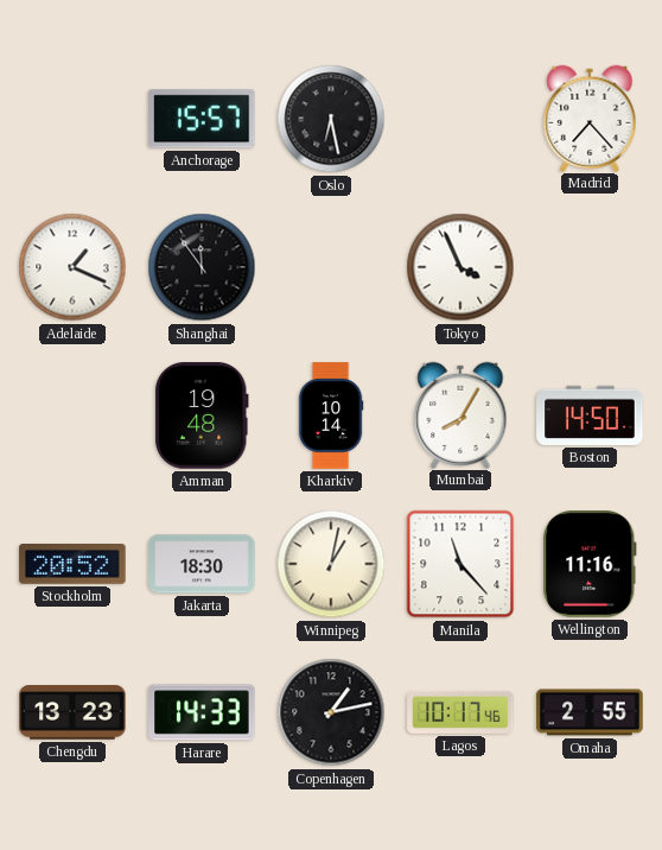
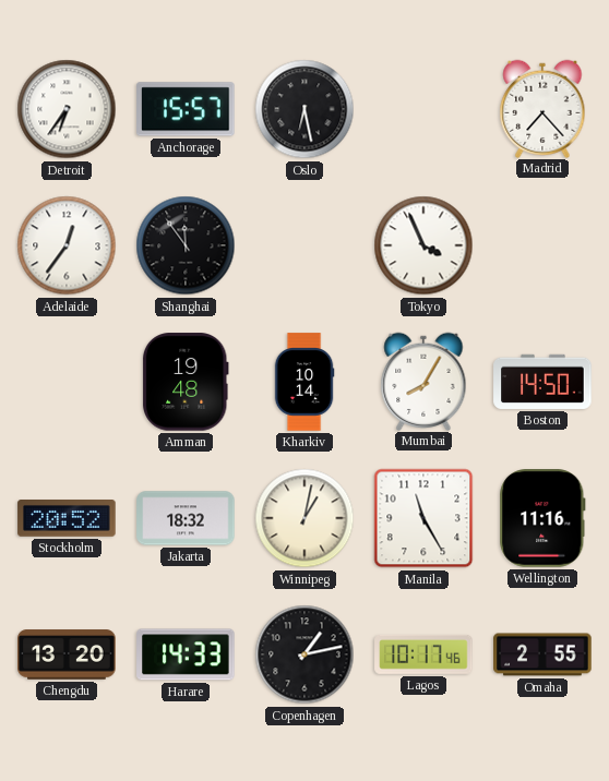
Detroit: none -> 6:36 (67, 109)
Adelaide: 1:19 -> 12:36 (67, 245)
Jakarta: 18:30 -> 18:32 (186, 518)
Manila: 11:23 -> 11:25 (423, 518)
Chengdu: 13:23 -> 13:20 (67, 654)
